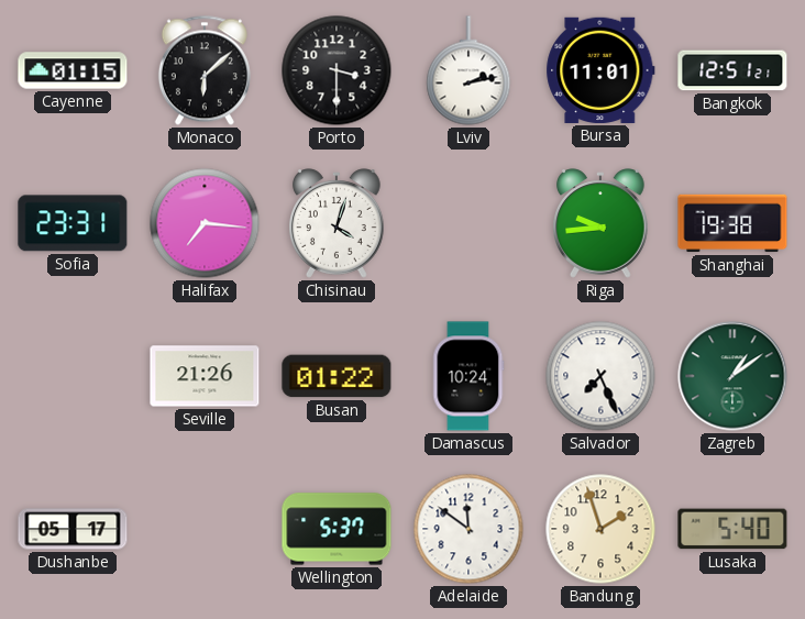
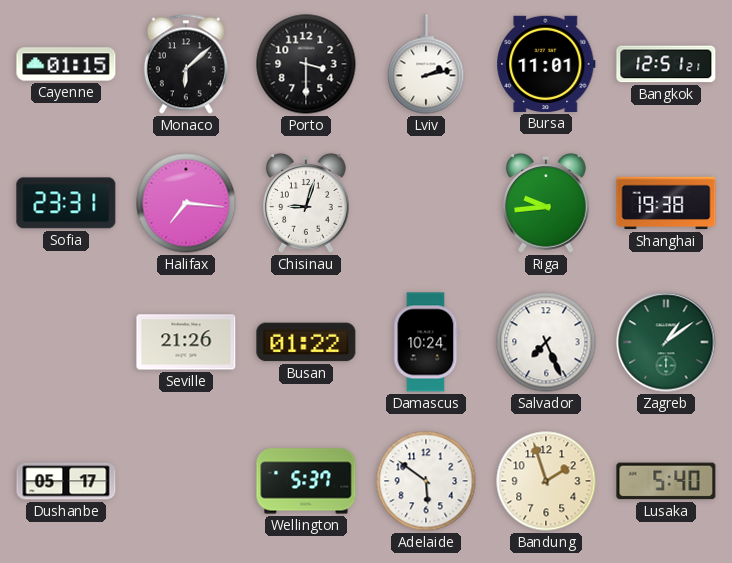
Chisinau: 4:03 -> 9:03 (307, 203)
Adelaide: 11:51 -> 5:51 (426, 481)
